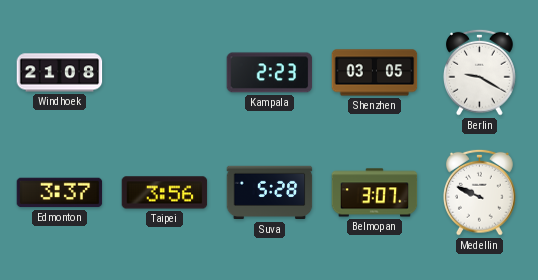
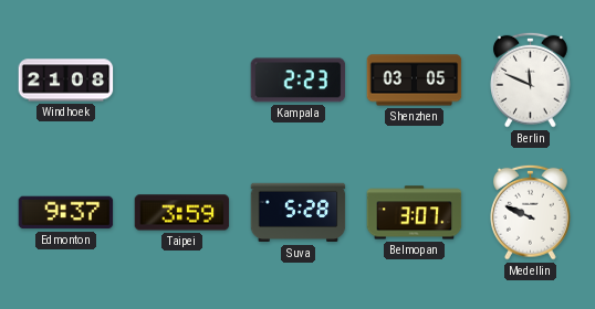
Berlin: 9:20 -> 11:49 (531, 79)
Edmonton: 3:37 -> 9:37 (66, 213)
Taipei: 3:56 -> 3:59 (182, 213)
